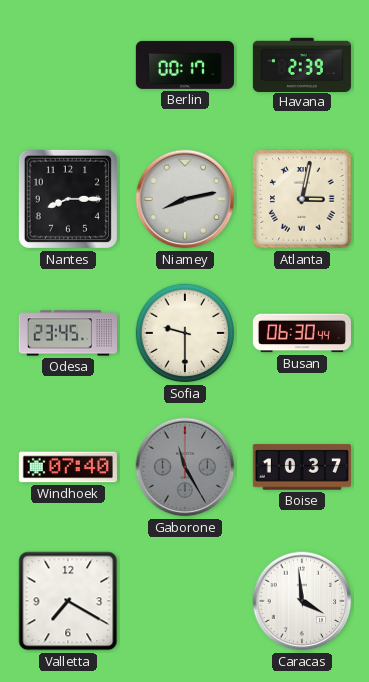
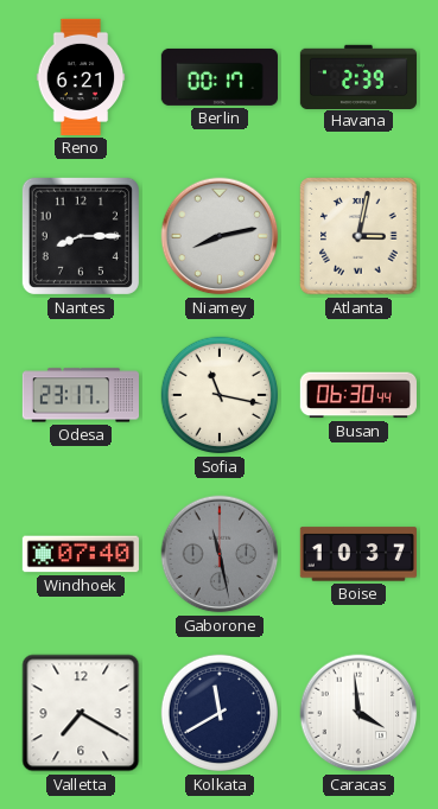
Reno: none -> 6:21 (81, 77)
Odesa: 23:45 -> 23:17 (80, 395)
Sofia: 9:30 -> 11:17 (220, 395)
Gaborone: 11:25 -> 11:28 (220, 554)
Kolkata: none -> 11:40 (220, 713)
